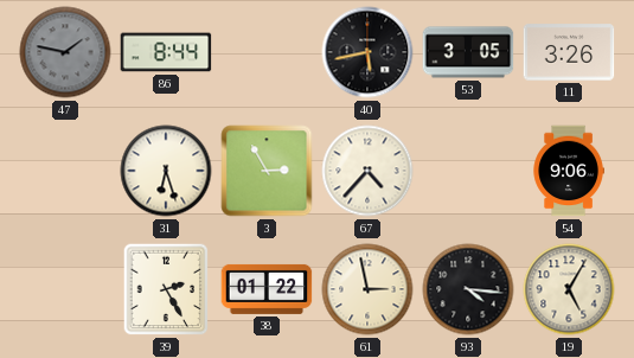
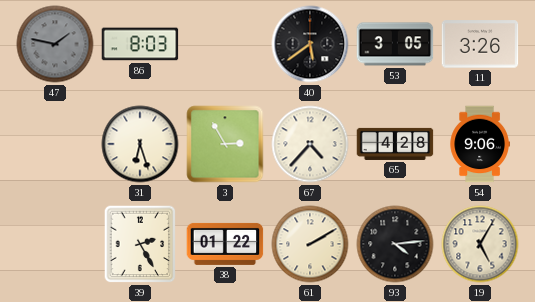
86: 8:44 -> 8:03 (140, 44)
40: 5:43 -> 5:39 (310, 44)
65: none -> 4:28 (395, 144)
61: 2:58 -> 2:10 (310, 244)
93: 4:16 -> 4:14 (395, 244)
